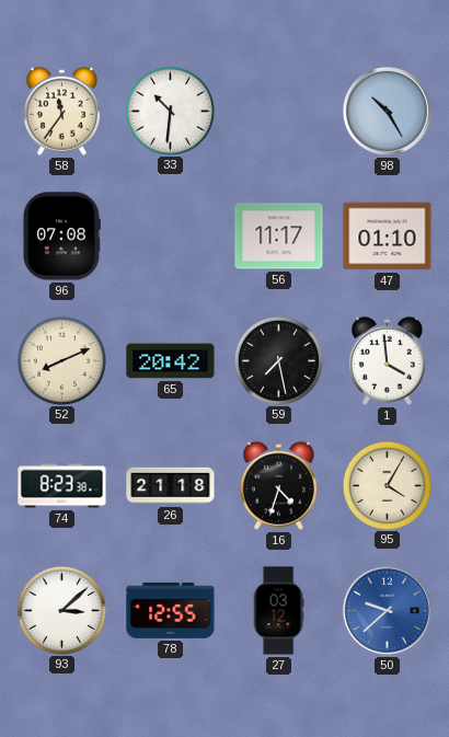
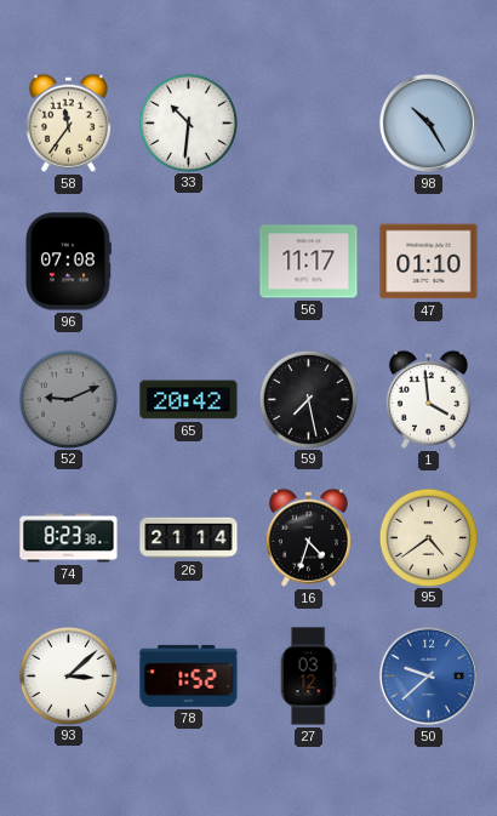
52: 8:11 -> 9:11 (68, 399)
52 dial: cream -> grey (68, 399)
26: 21:18 -> 21:14 (189, 538)
95: 4:05 -> 4:39 (428, 537)
78: 12:55 -> 1:52 (189, 675)
